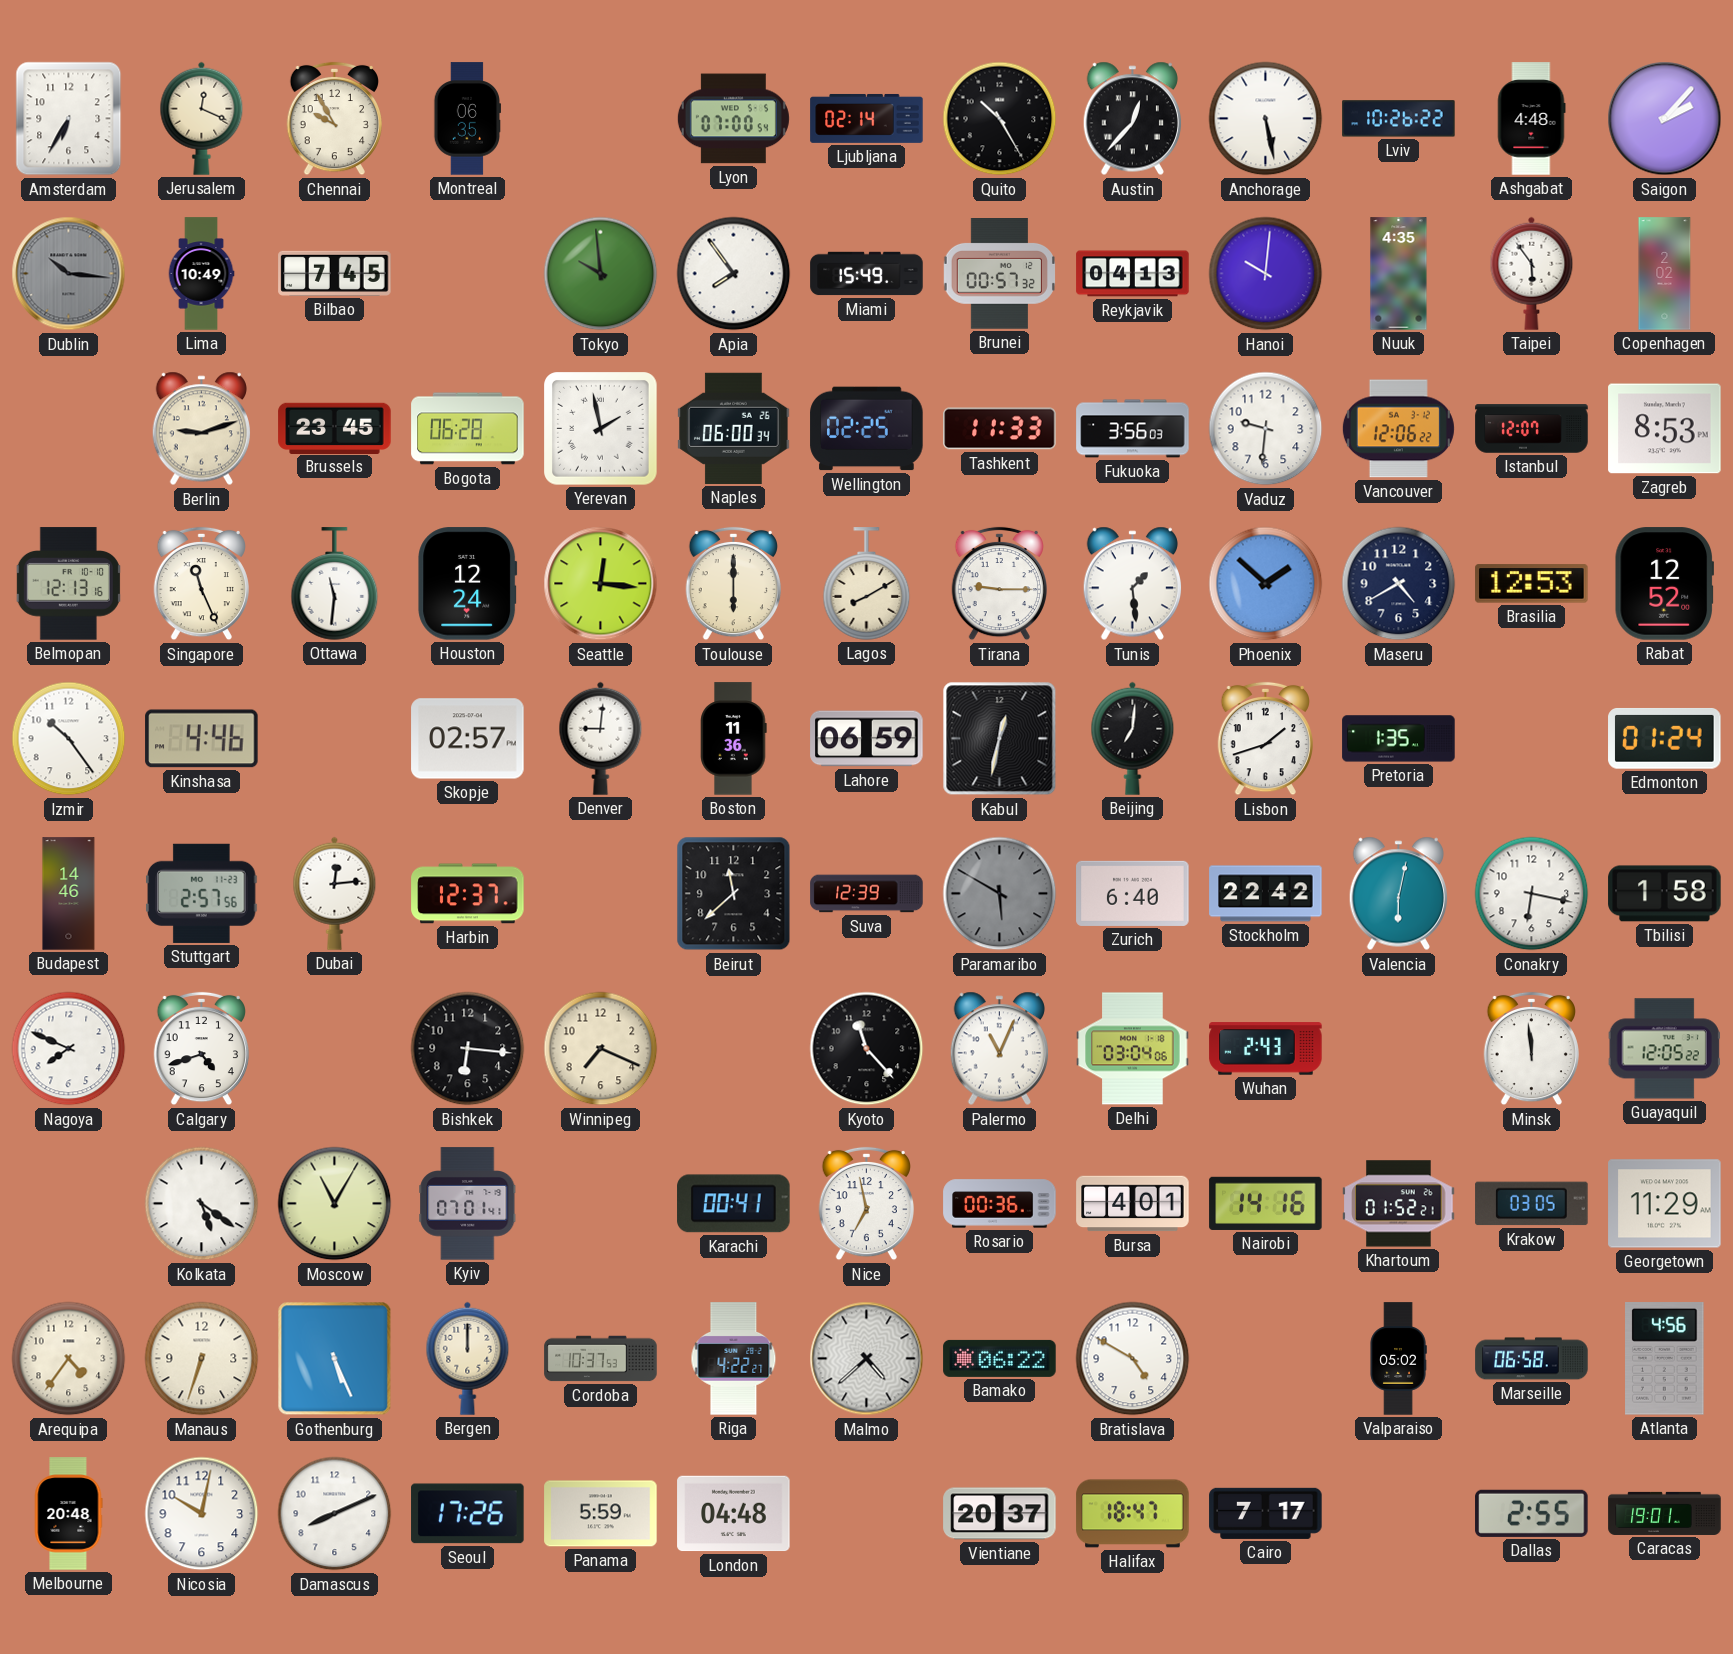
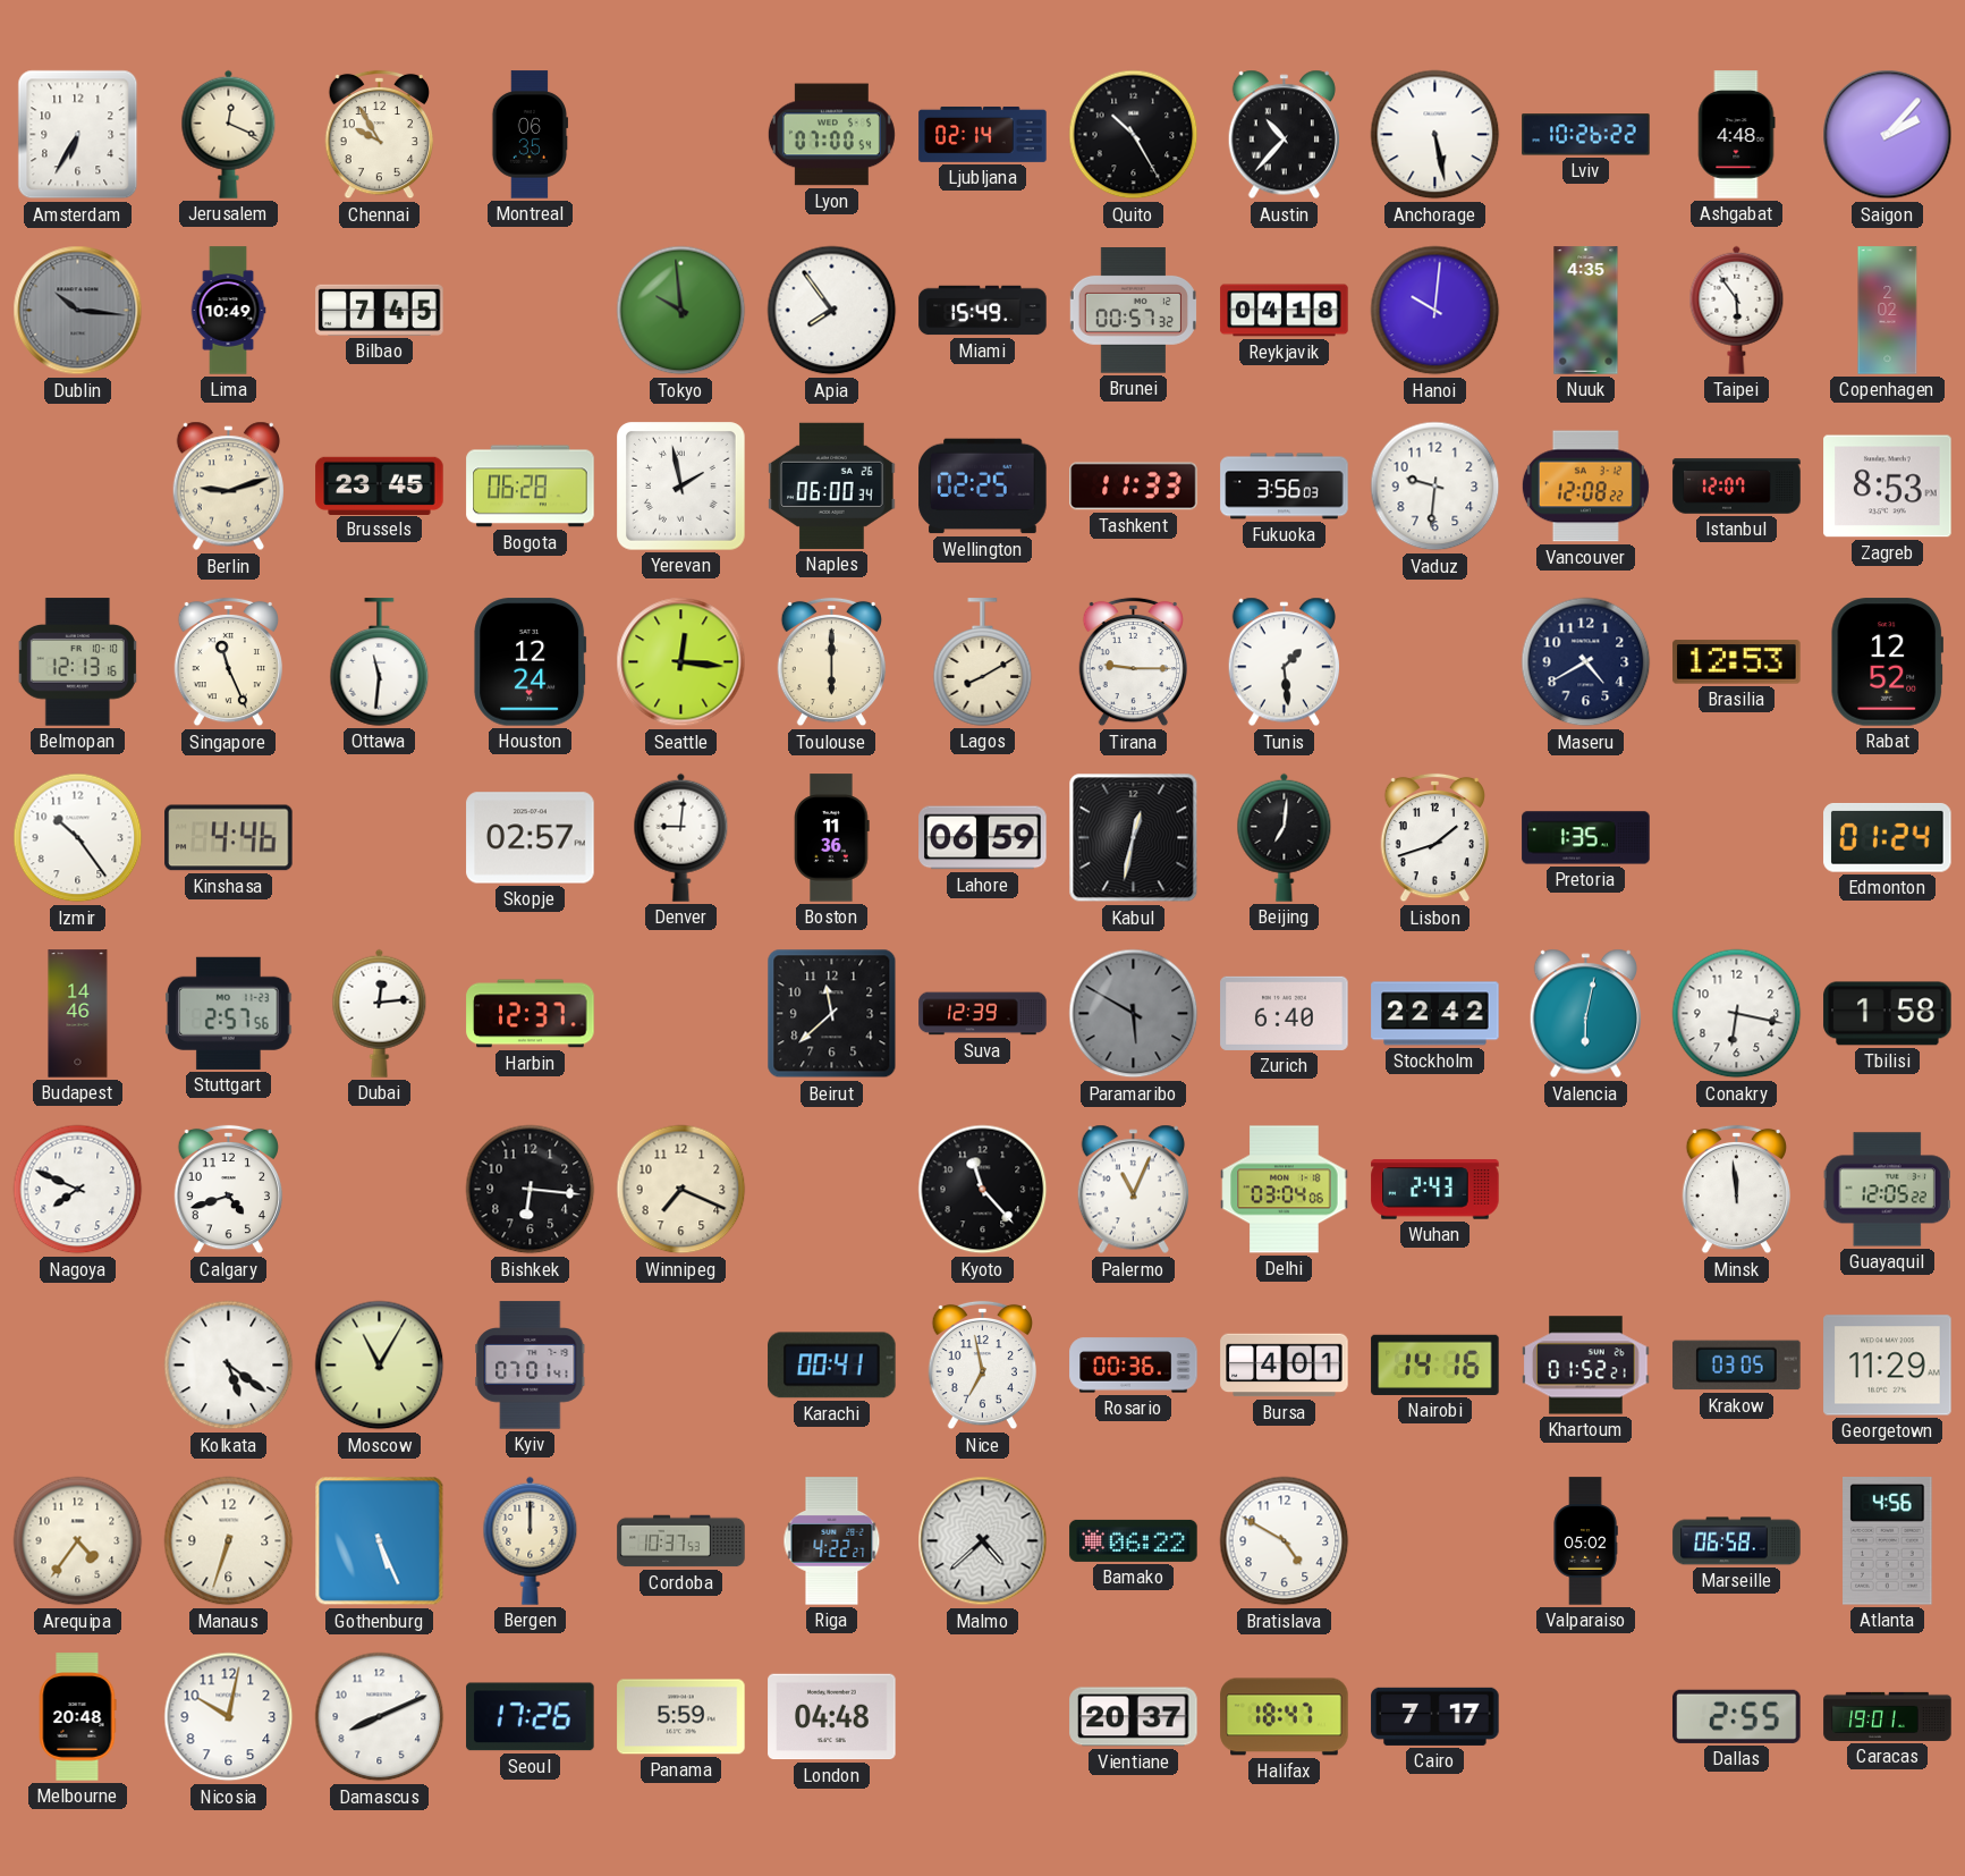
Austin: 12:37 -> 10:37 (1284, 135)
Reykjavik: 04:13 -> 04:18 (1285, 311)
Vancouver: 12:06 -> 12:08 (1585, 487)
Phoenix: 1:52 -> none (1266, 584)
